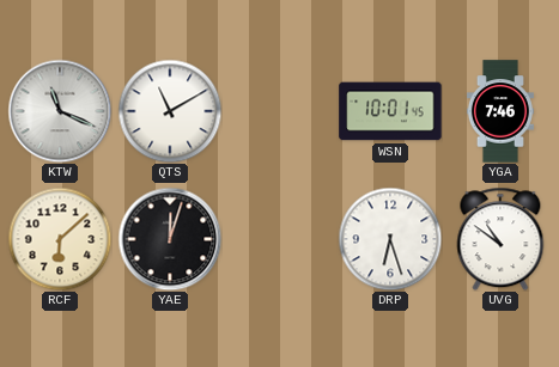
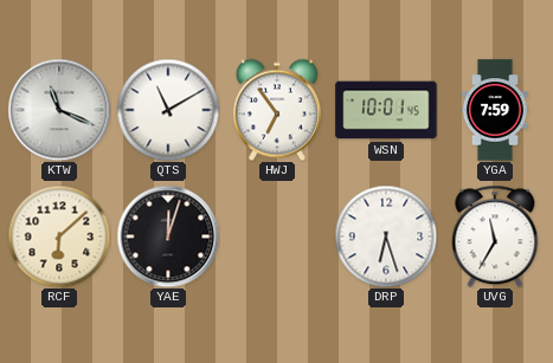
HWJ: none -> 6:54 (277, 110)
YGA: 7:46 -> 7:59 (495, 110)
UVG: 10:51 -> 11:35 (495, 236)
